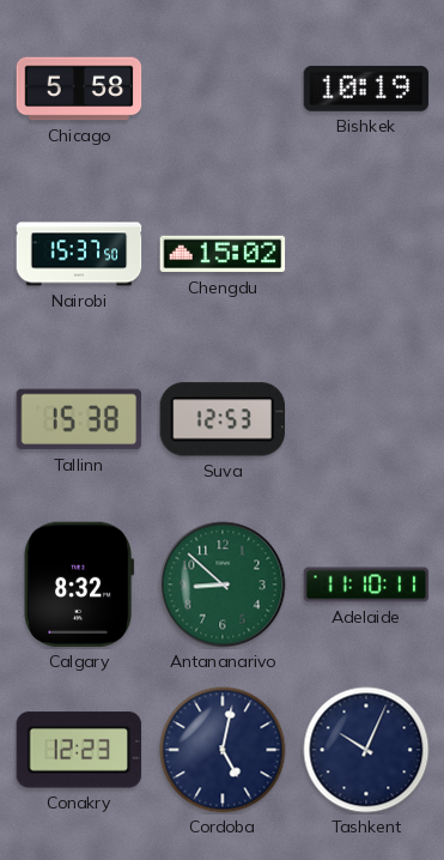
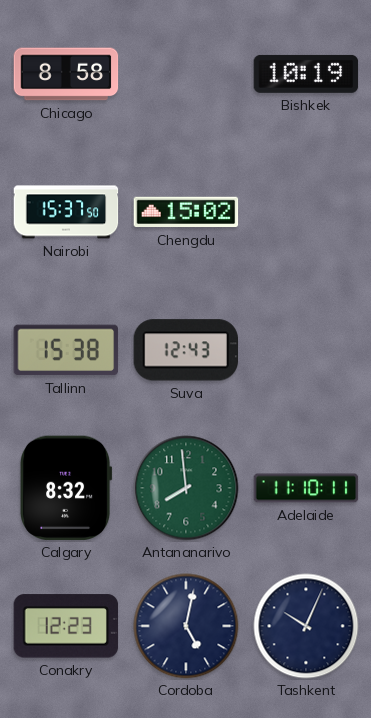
Chicago: 5:58 -> 8:58 (66, 74)
Suva: 12:53 -> 12:43 (185, 350)
Antananarivo: 8:52 -> 7:59 (186, 488)
